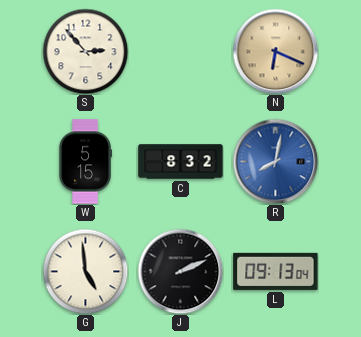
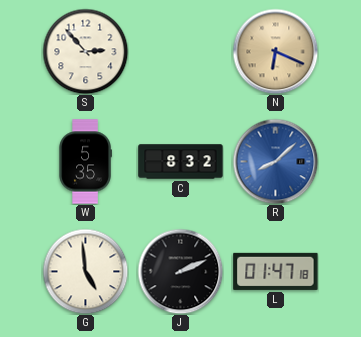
W: 5:15 -> 5:35 (85, 162)
R: 8:02 -> 8:08 (275, 161)
L: 09:13 -> 01:47 (276, 271)
